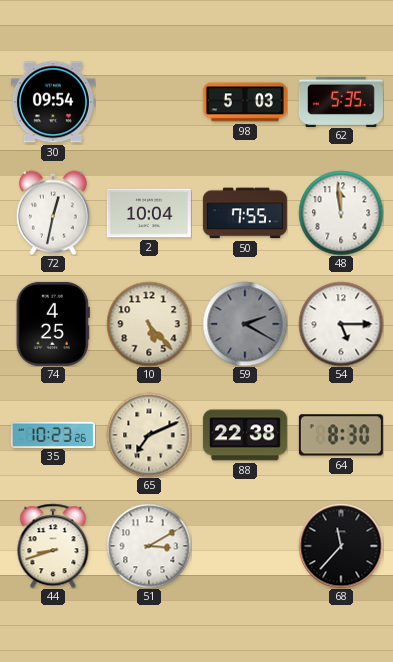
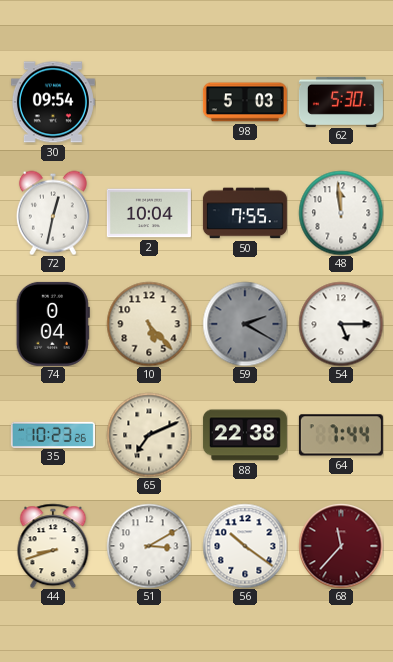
62: 5:35 -> 5:30 (341, 101)
74: 4:25 -> 0:04 (53, 324)
64: 8:30 -> 7:44 (341, 435)
56: none -> 10:21 (245, 546)
68 dial: black -> burgundy (341, 546)
